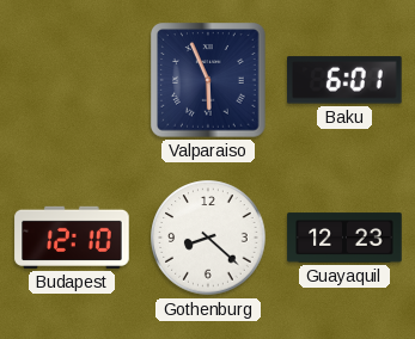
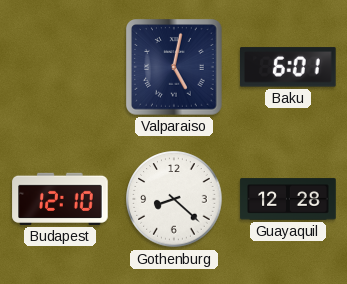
Valparaiso: 5:56 -> 5:02 (175, 68)
Guayaquil: 12:23 -> 12:28 (288, 199)
